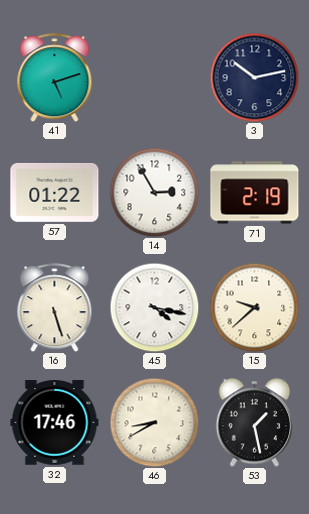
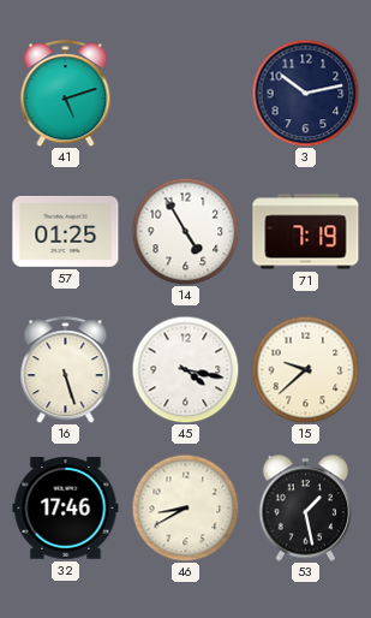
57: 01:22 -> 01:25 (66, 231)
14: 2:55 -> 4:55 (185, 231)
71: 2:19 -> 7:19 (306, 232)
